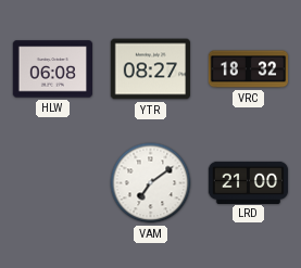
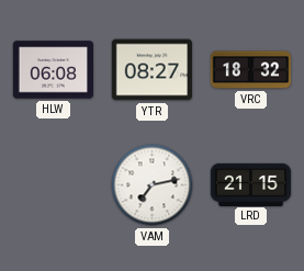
VAM: 7:09 -> 7:13 (153, 185)
LRD: 21:00 -> 21:15 (251, 184)
